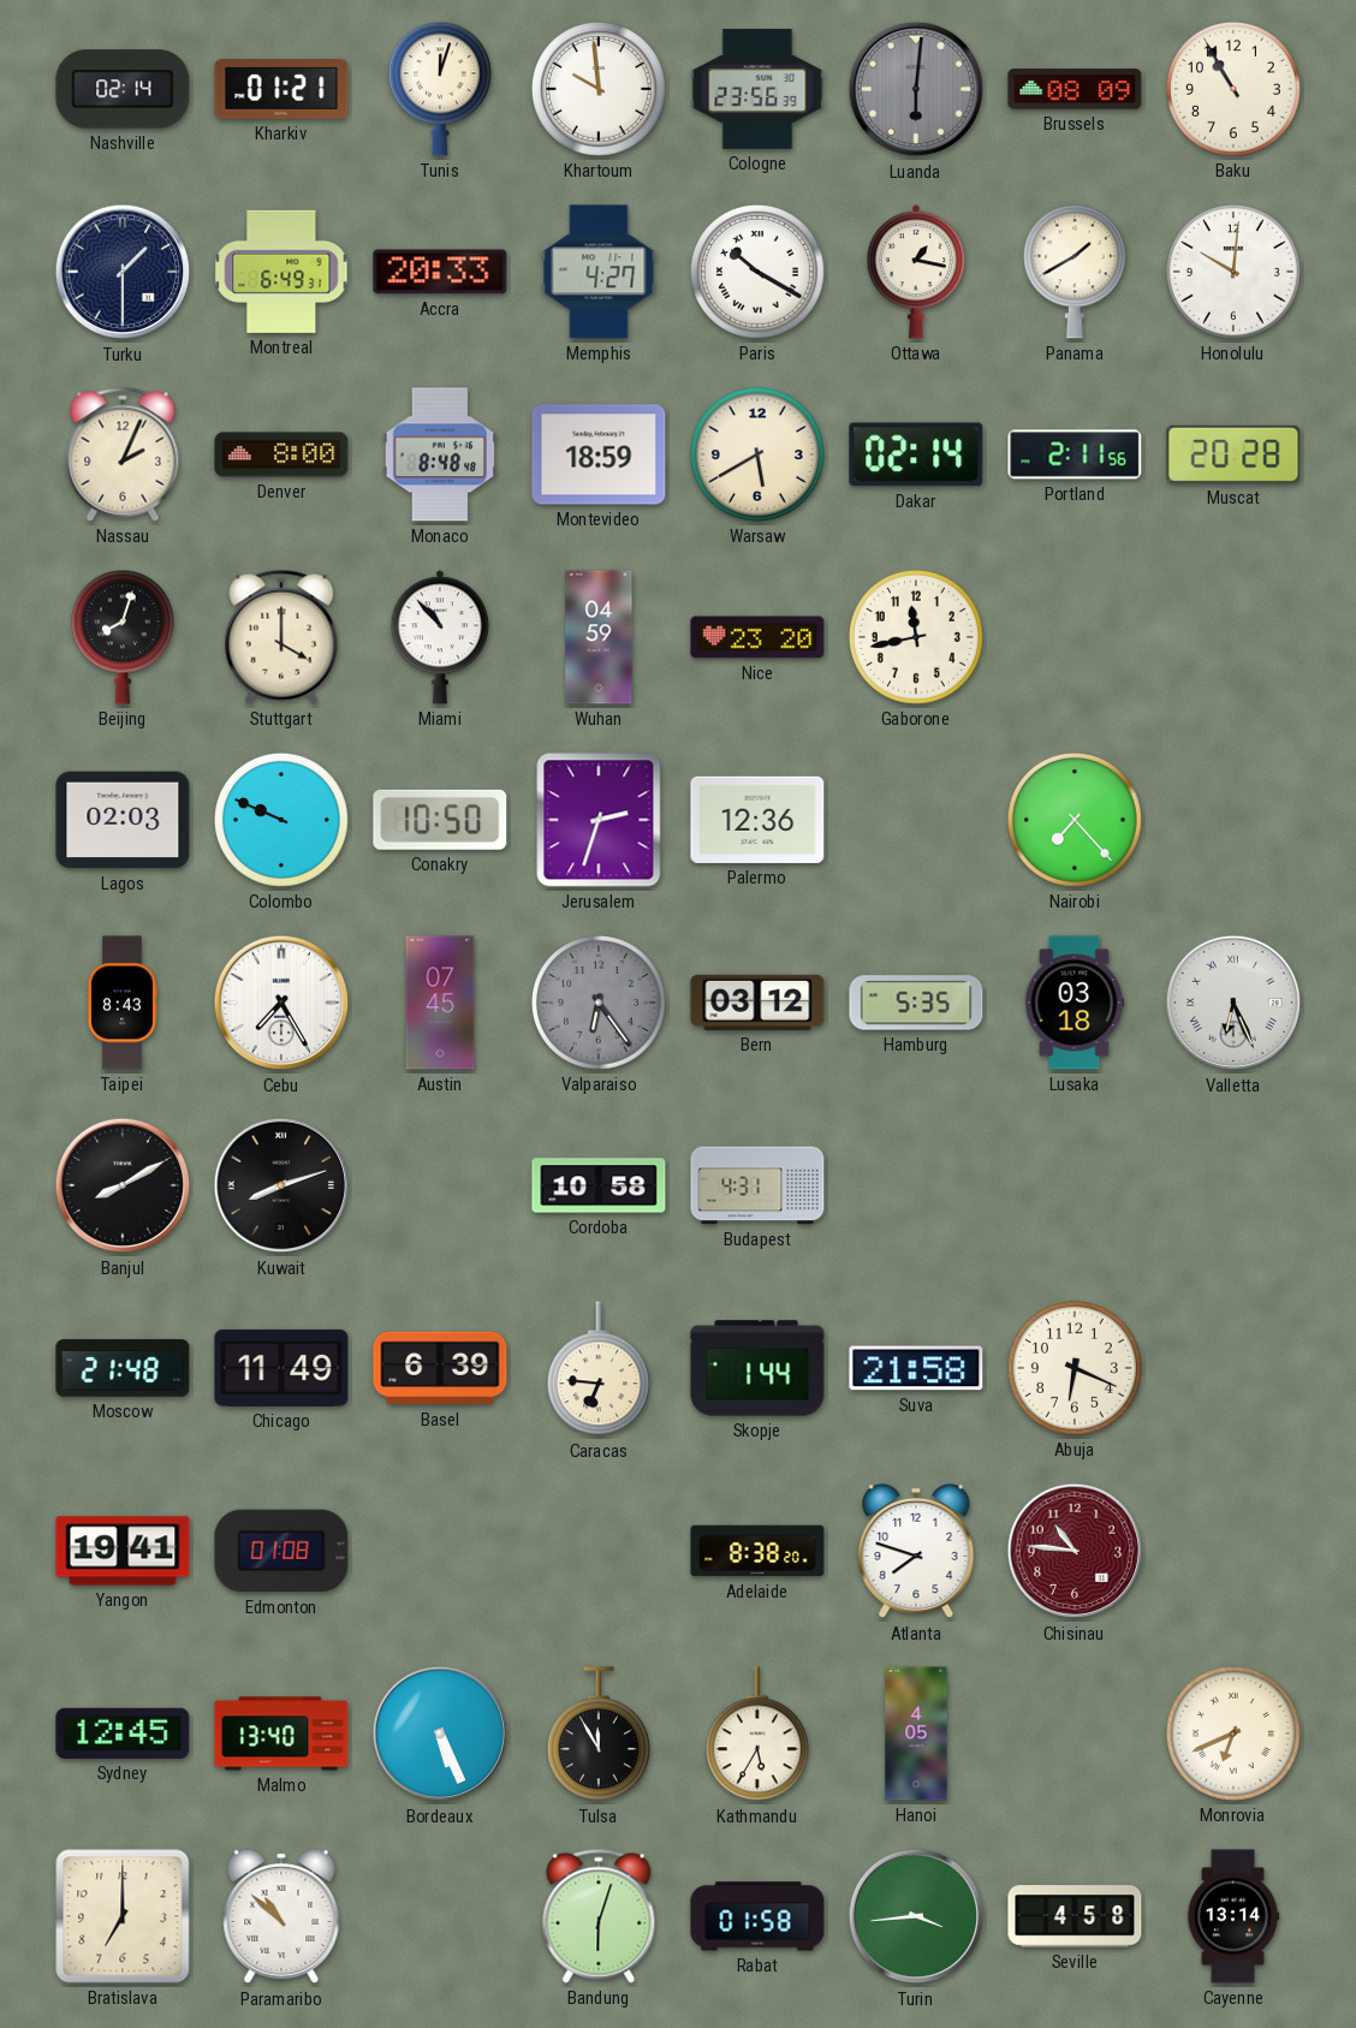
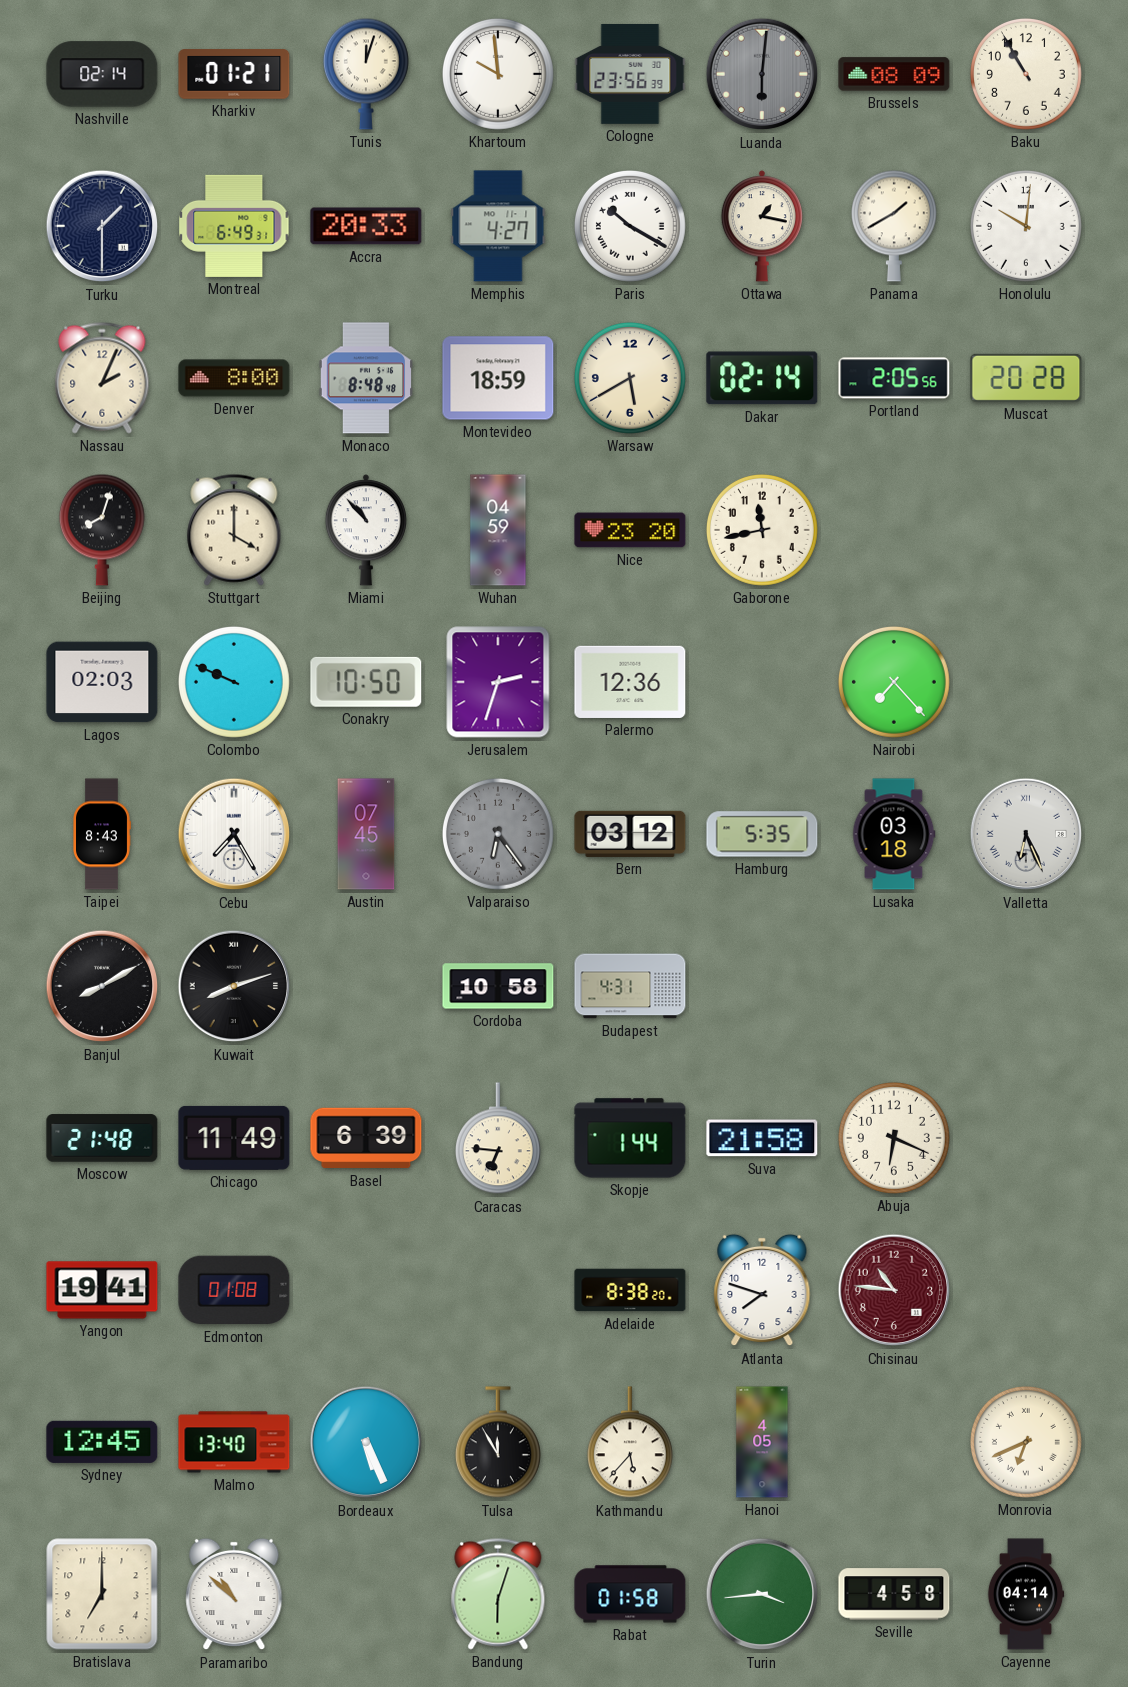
Portland: 2:11 -> 2:05 (894, 378)
Kathmandu: 5:35 -> 5:37 (630, 1443)
Cayenne: 13:14 -> 04:14 (1026, 1594)
